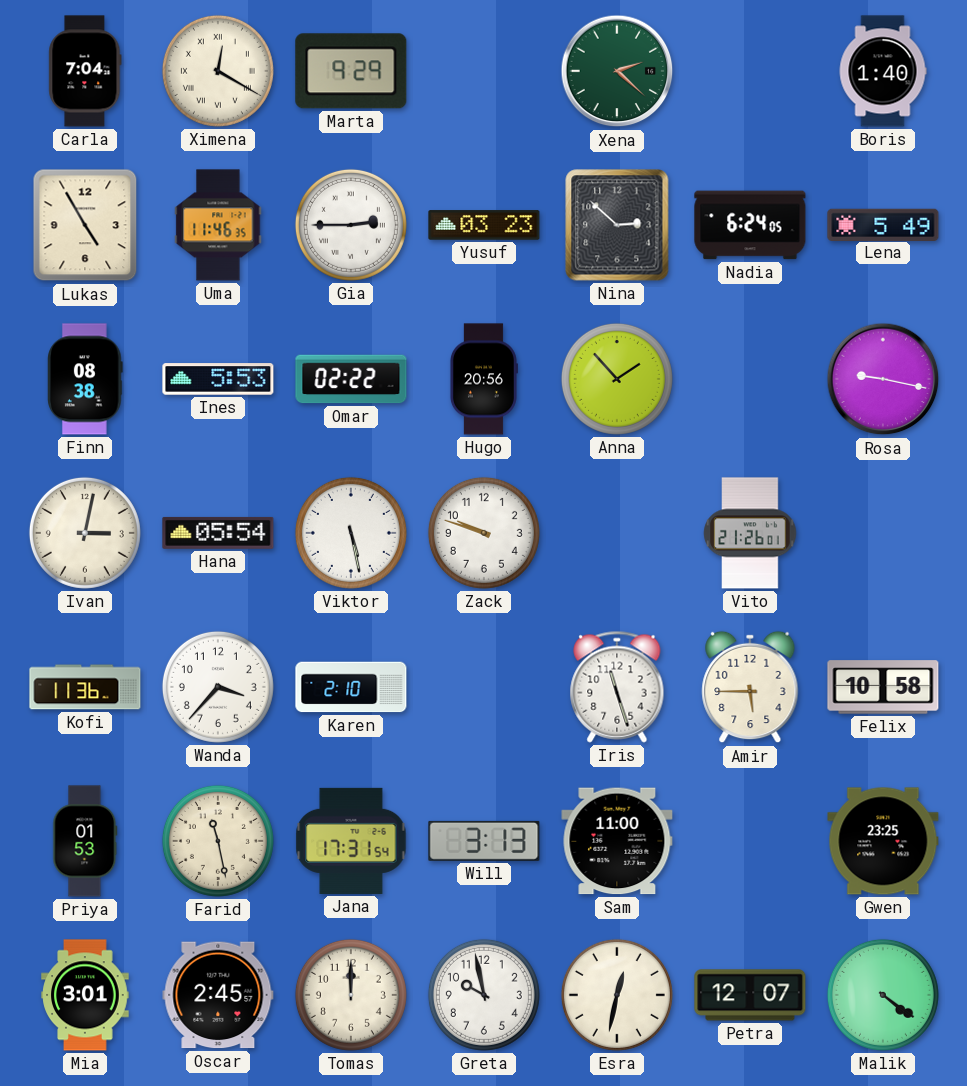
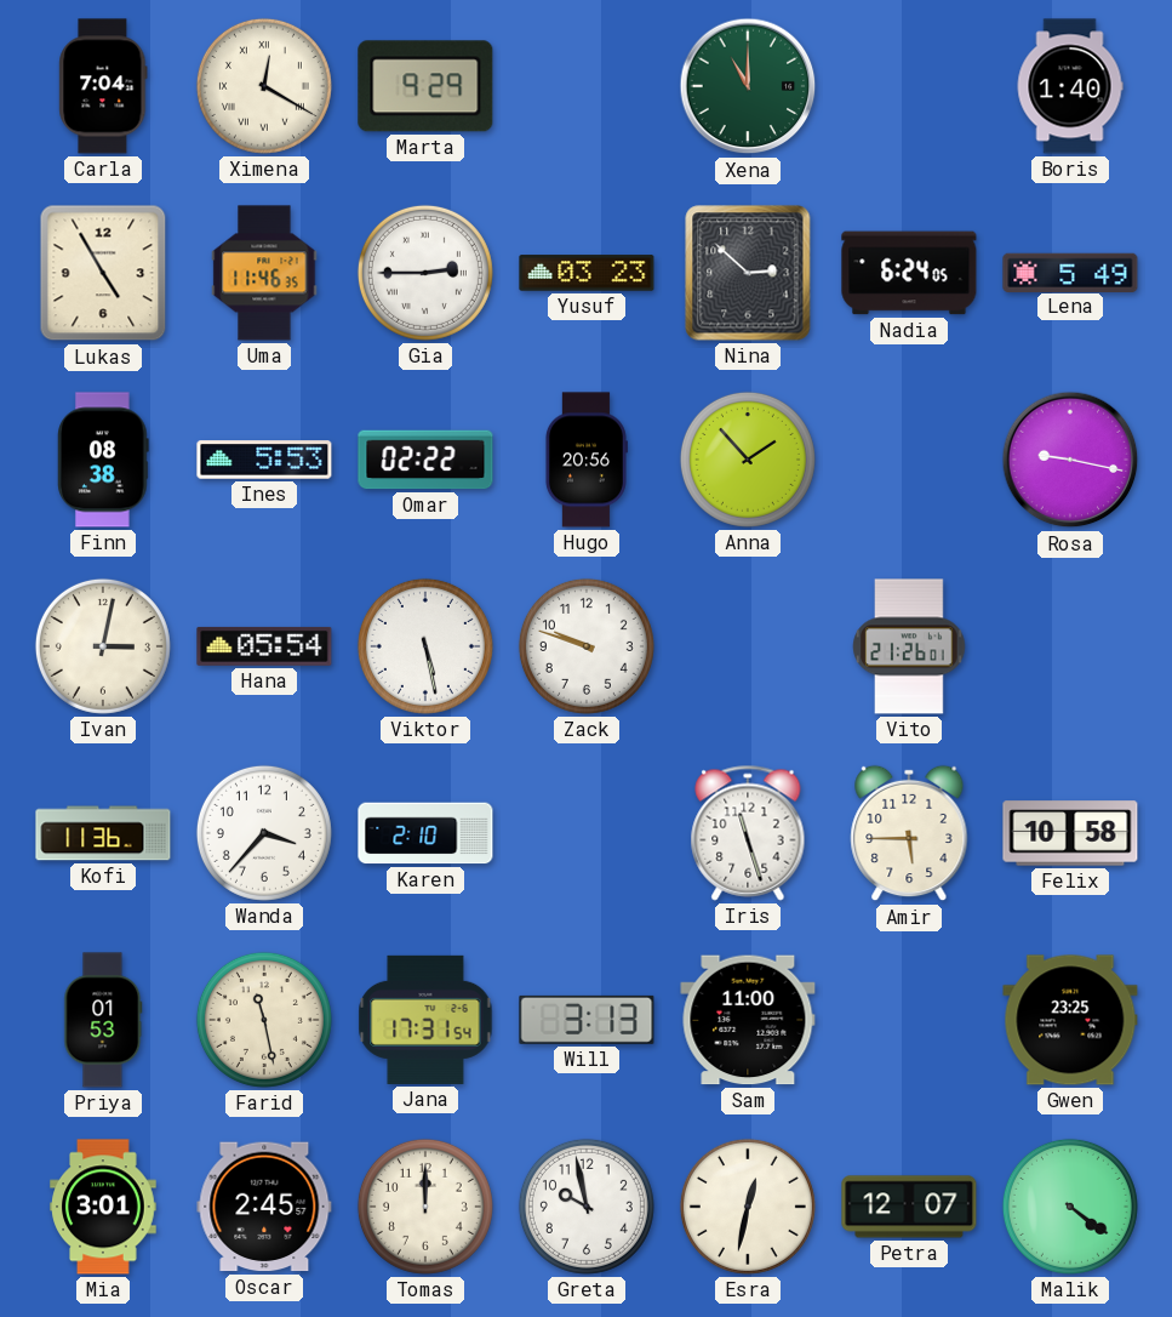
Xena: 2:22 -> 11:00 (748, 86)
